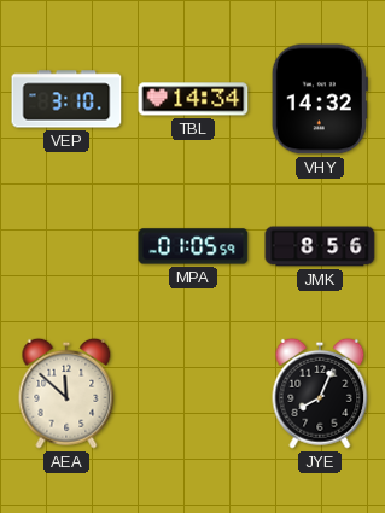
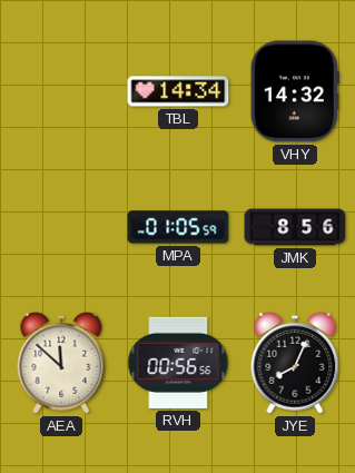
VEP: 3:10 -> none (66, 99)
RVH: none -> 00:56 (178, 363)
